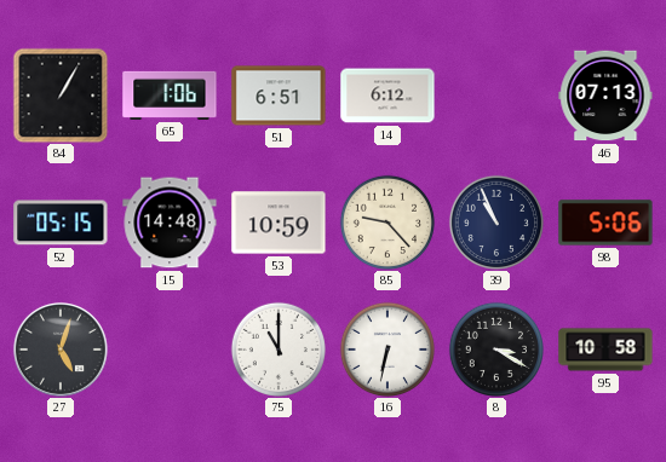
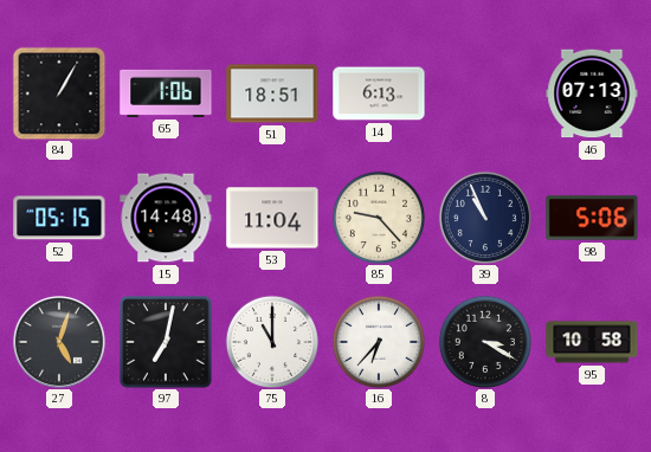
51: 6:51 -> 18:51 (272, 93)
14: 6:12 -> 6:13 (379, 93)
53: 10:59 -> 11:04 (272, 218)
97: none -> 7:02 (166, 342)
16: 6:32 -> 6:37 (378, 341)
